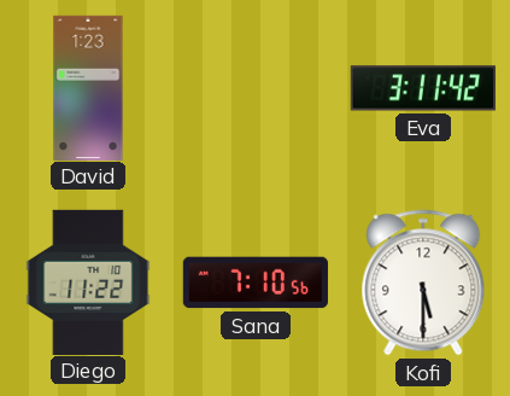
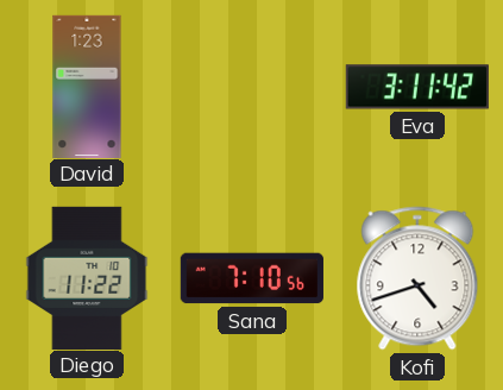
Kofi: 5:30 -> 4:42 (417, 278)
